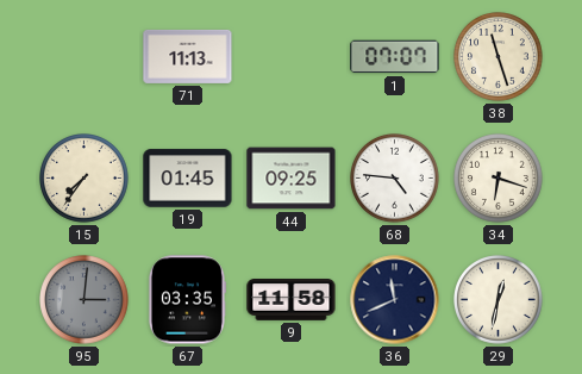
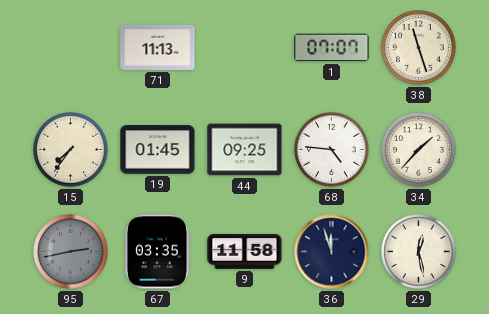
34: 6:18 -> 1:37 (419, 150)
95: 3:01 -> 2:43 (71, 252)
36: 11:41 -> 11:57 (332, 252)
29: 12:32 -> 12:28 (419, 252)
